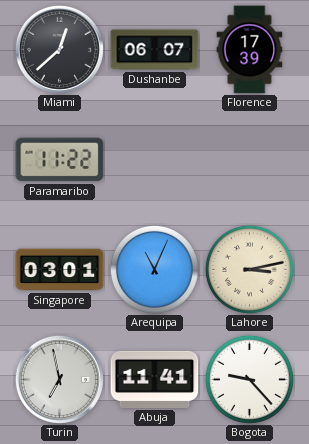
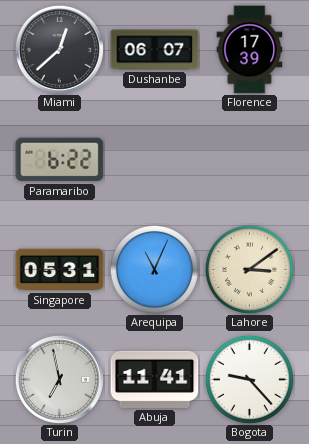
Paramaribo: 11:22 -> 6:22 (60, 160)
Singapore: 03:01 -> 05:31 (60, 270)
Lahore: 3:13 -> 3:09 (249, 269)
